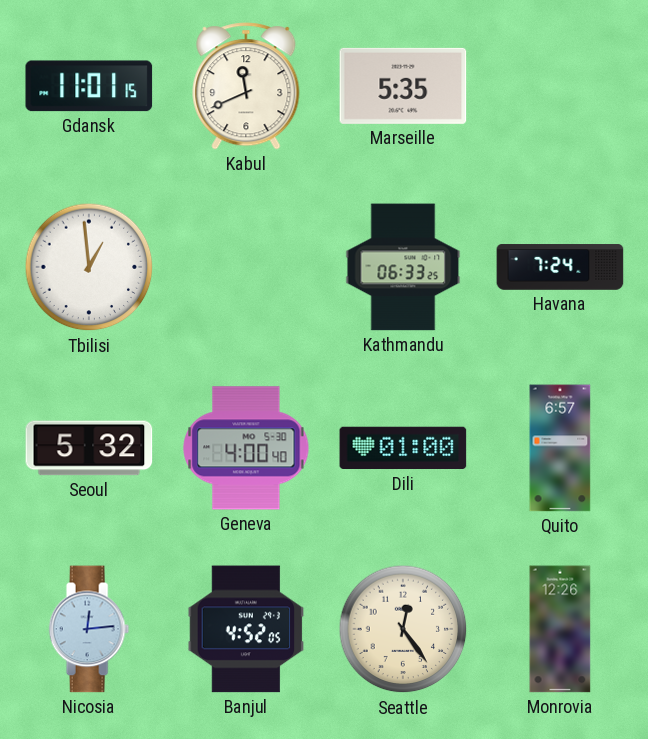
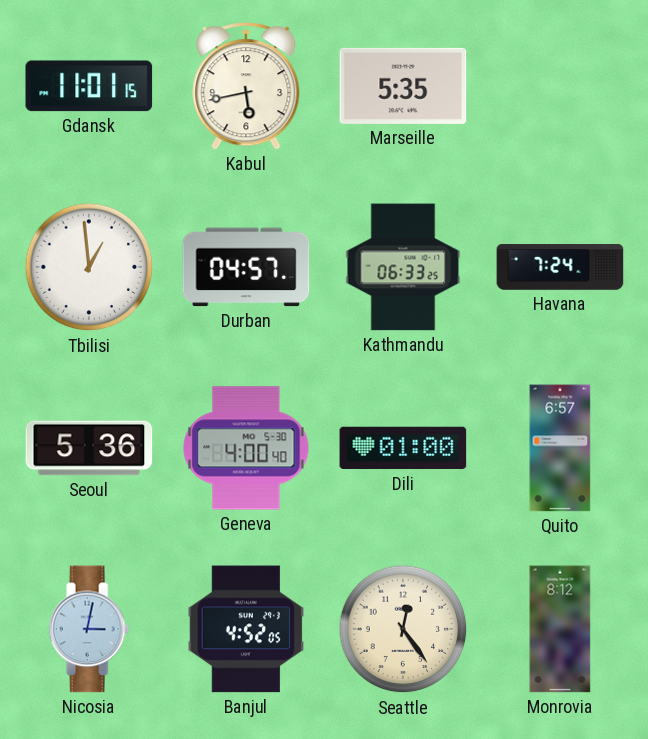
Kabul: 11:41 -> 5:43 (246, 86)
Durban: none -> 04:57 (246, 267)
Seoul: 5:32 -> 5:36 (89, 448)
Nicosia: 12:14 -> 3:02 (89, 629)
Monrovia: 12:26 -> 8:12 (560, 629)
